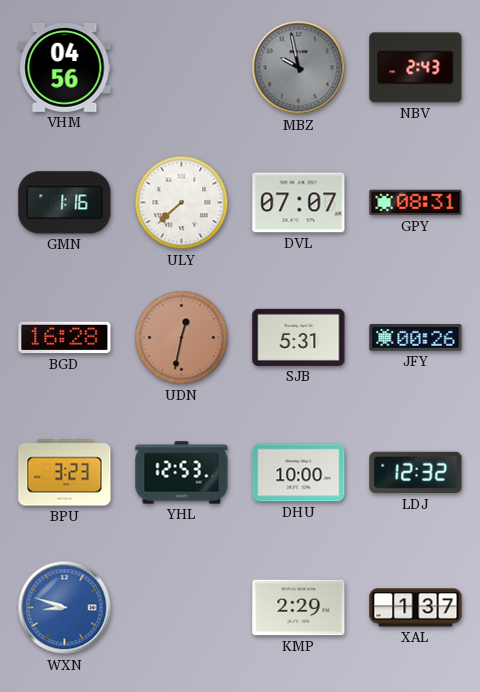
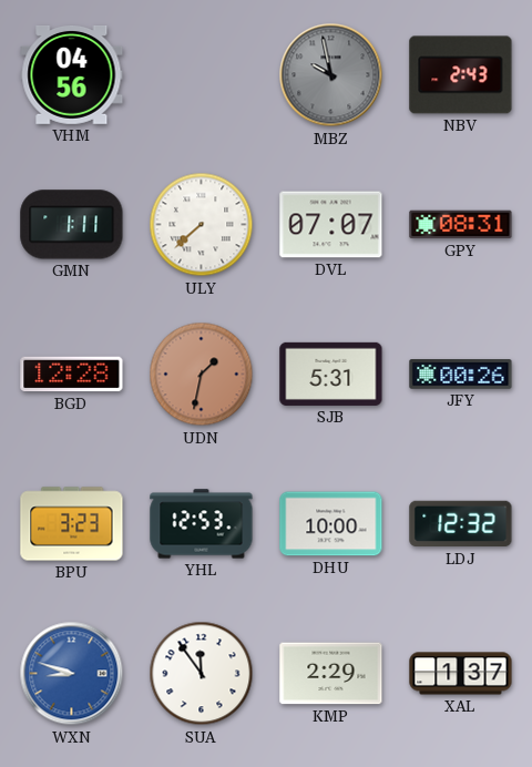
GMN: 1:16 -> 1:11 (72, 225)
BGD: 16:28 -> 12:28 (72, 375)
UDN: 12:32 -> 1:32 (202, 375)
SUA: none -> 11:54 (202, 674)
